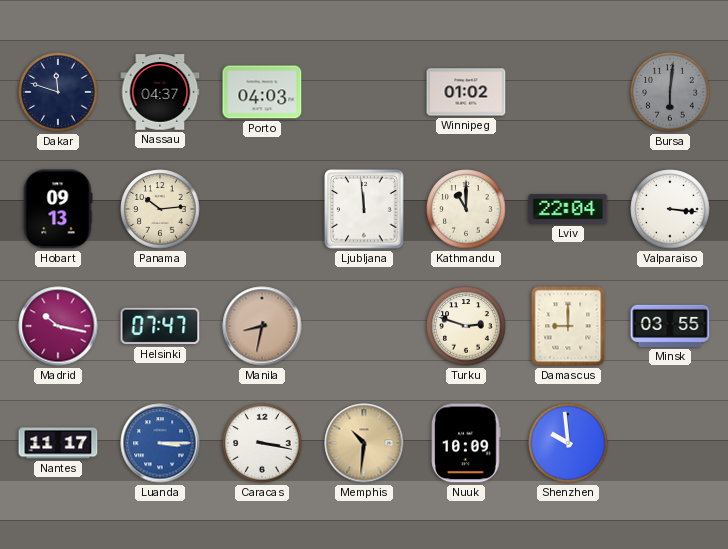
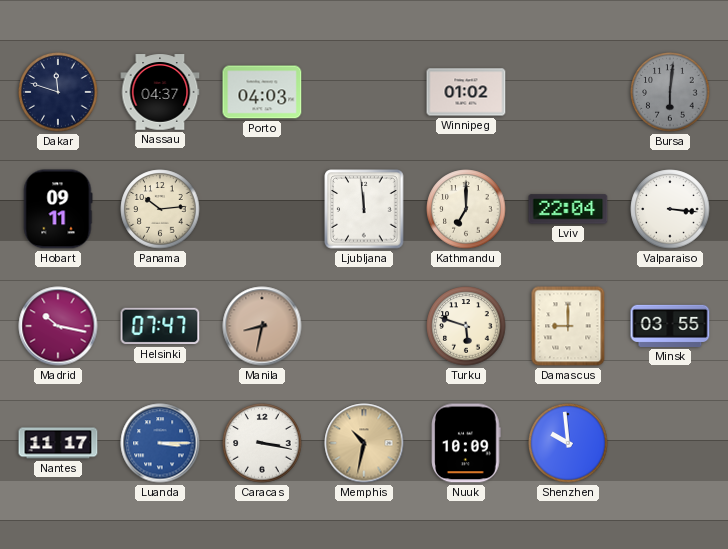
Hobart: 09:13 -> 09:11 (58, 209)
Kathmandu: 11:00 -> 7:00 (466, 209)
Turku: 2:48 -> 5:48 (466, 326)
Memphis: 10:31 -> 10:32 (364, 443)
